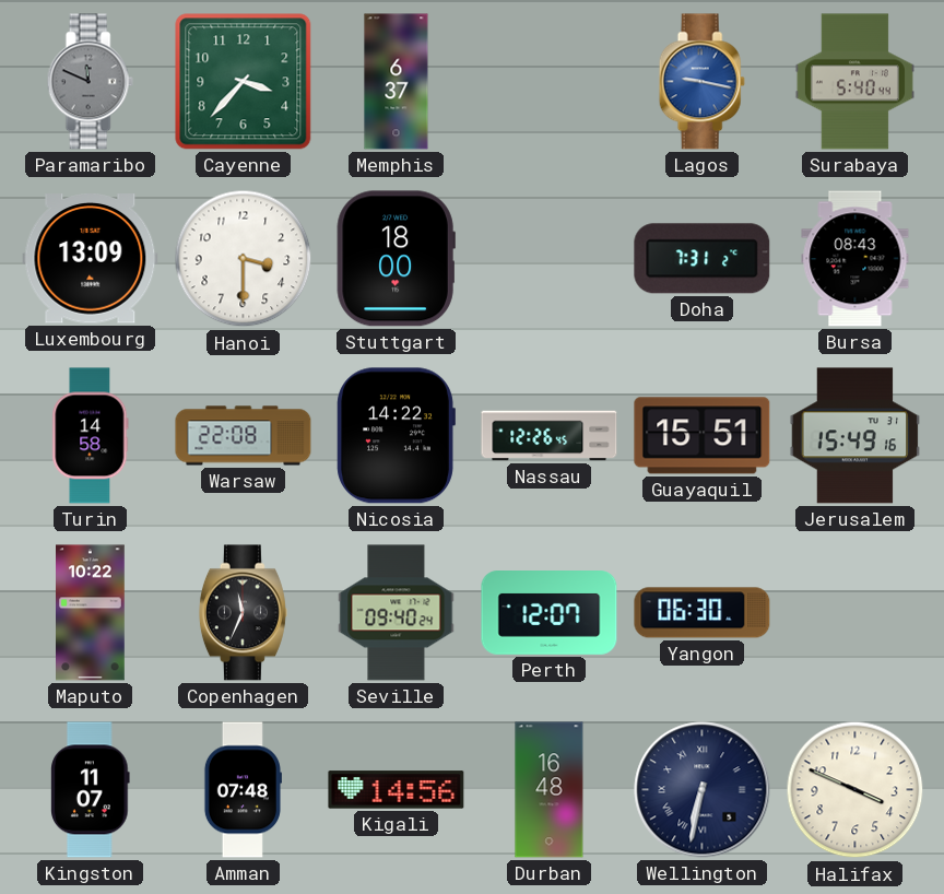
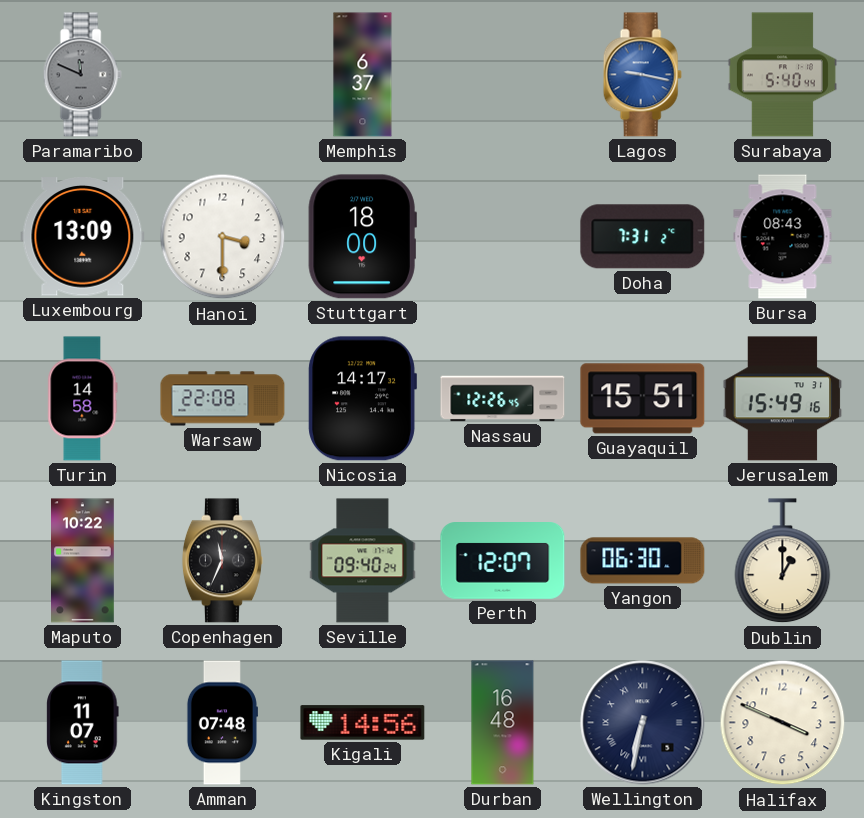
Cayenne: 3:37 -> none (244, 82)
Nicosia: 14:22 -> 14:17 (362, 399)
Dublin: none -> 1:00 (783, 561)
